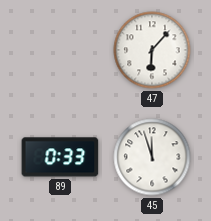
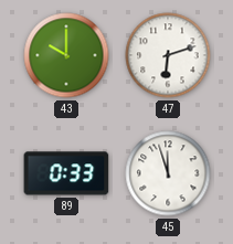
43: none -> 10:00 (66, 55)
47: 6:07 -> 6:12 (168, 55)
